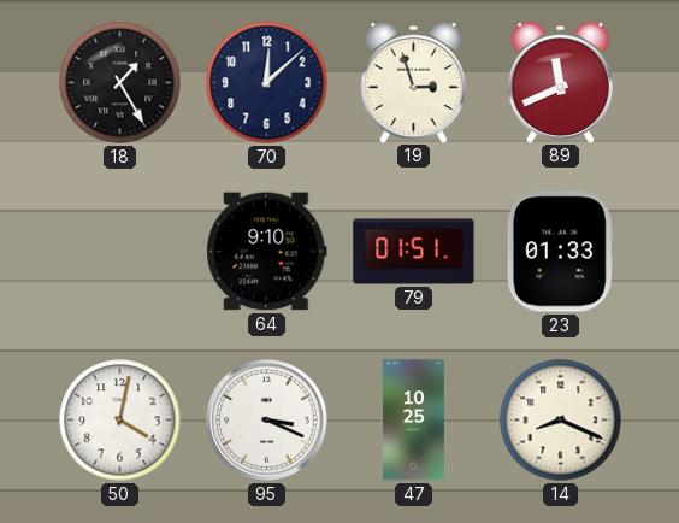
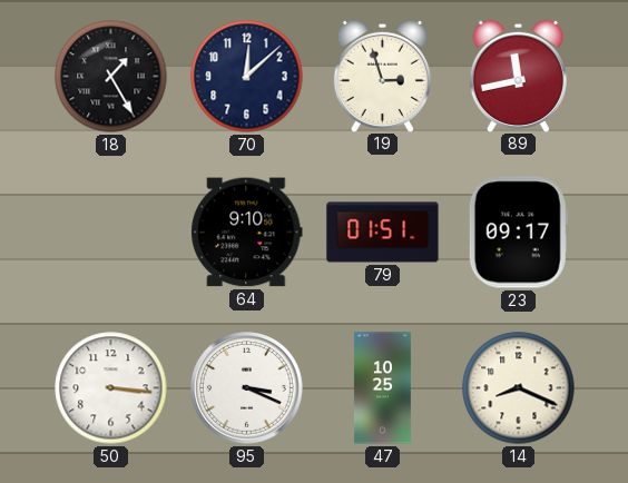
89: 11:41 -> 11:43 (518, 76)
23: 01:33 -> 09:17 (518, 233)
50: 4:02 -> 3:16 (111, 388)
